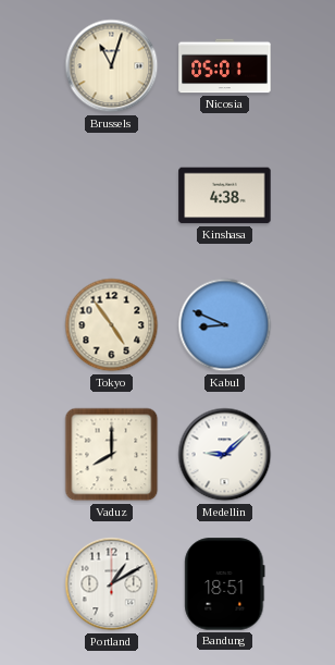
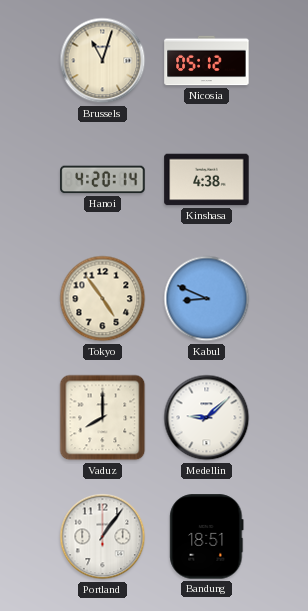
Nicosia: 05:01 -> 05:12 (207, 61)
Hanoi: none -> 4:20 (103, 180)
Portland: 1:10 -> 1:06 (103, 537)
